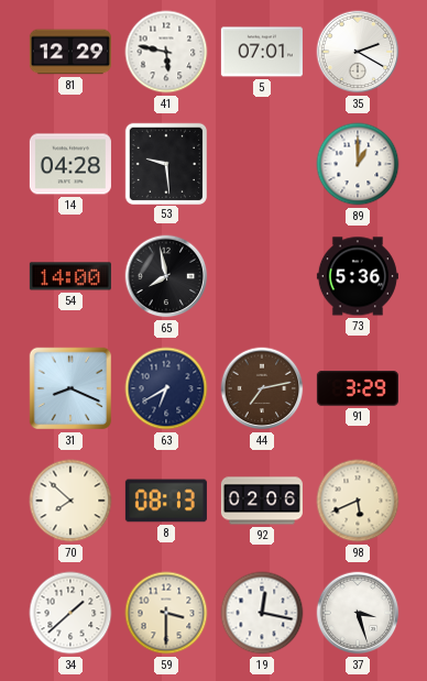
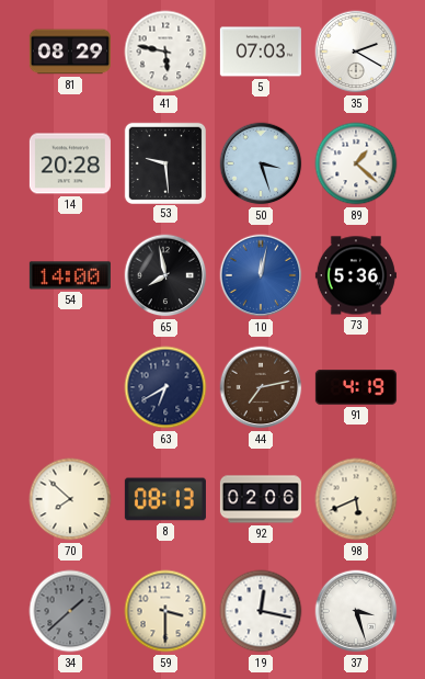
81: 12:29 -> 08:29 (70, 52)
5: 07:01 -> 07:03 (261, 52)
14: 04:28 -> 20:28 (70, 163)
50: none -> 3:27 (261, 163)
89: 1:00 -> 1:22 (356, 163)
10: none -> 12:02 (261, 275)
31: 8:19 -> none (70, 388)
91: 3:29 -> 4:19 (356, 387)
34 dial: white -> grey (70, 611)
